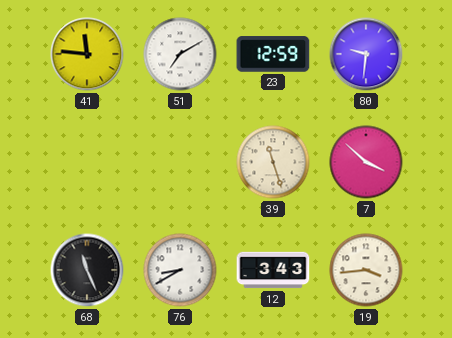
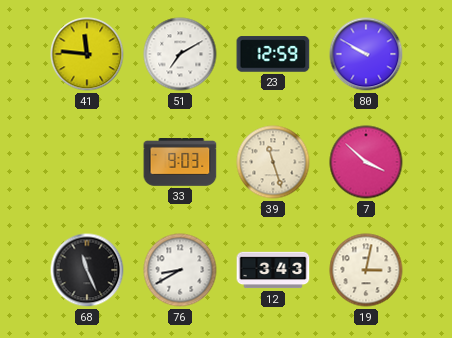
80: 9:31 -> 9:50 (366, 54)
33: none -> 9:03 (180, 163)
19: 3:44 -> 3:02 (366, 270)
